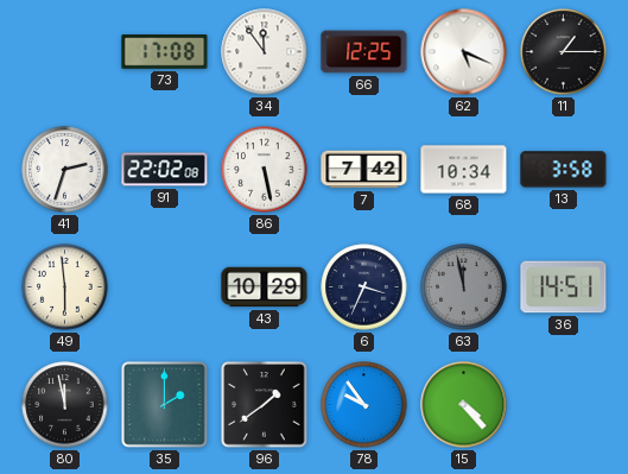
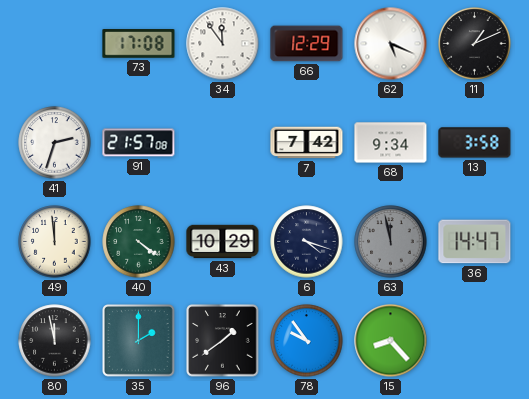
66: 12:25 -> 12:29 (307, 44)
11: 1:15 -> 1:11 (475, 44)
91: 22:02 -> 21:57 (139, 143)
86: 5:28 -> none (265, 170)
68: 10:34 -> 9:34 (391, 143)
49: 5:59 -> 11:59 (55, 242)
40: none -> 4:21 (139, 242)
6: 3:34 -> 4:18 (307, 242)
36: 14:51 -> 14:47 (475, 242)
15: 4:23 -> 8:23 (391, 341)
